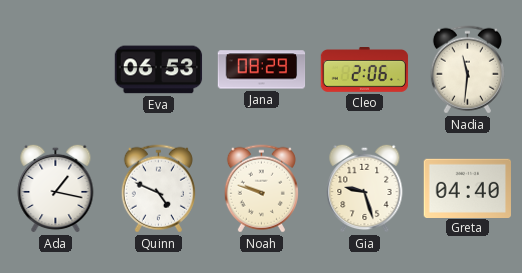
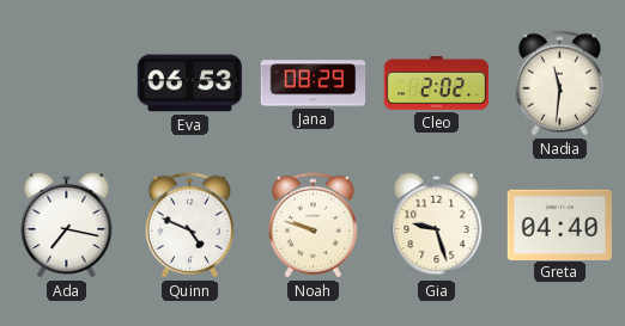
Cleo: 2:06 -> 2:02 (437, 84)
Ada: 1:17 -> 7:17 (67, 224)
